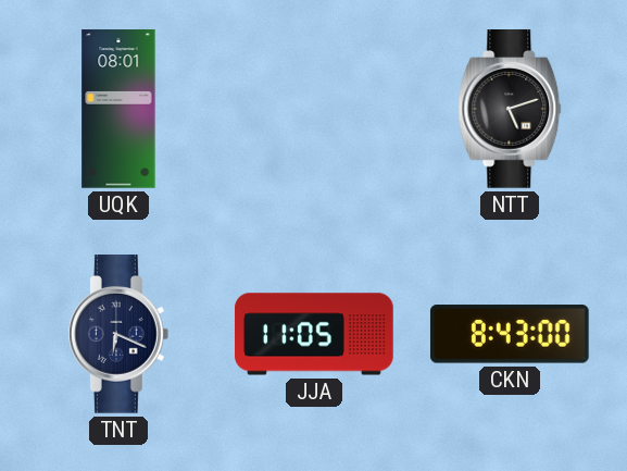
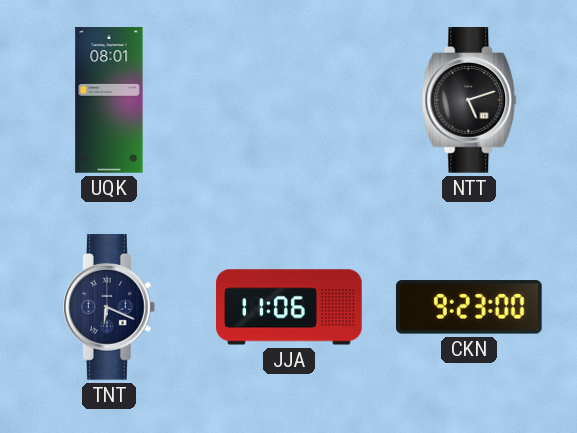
JJA: 11:05 -> 11:06 (289, 307)
CKN: 8:43 -> 9:23 (469, 307)
